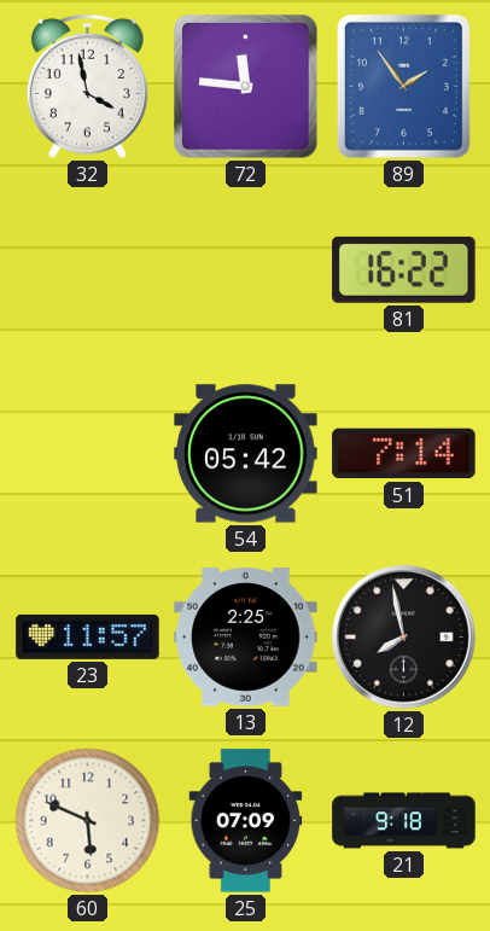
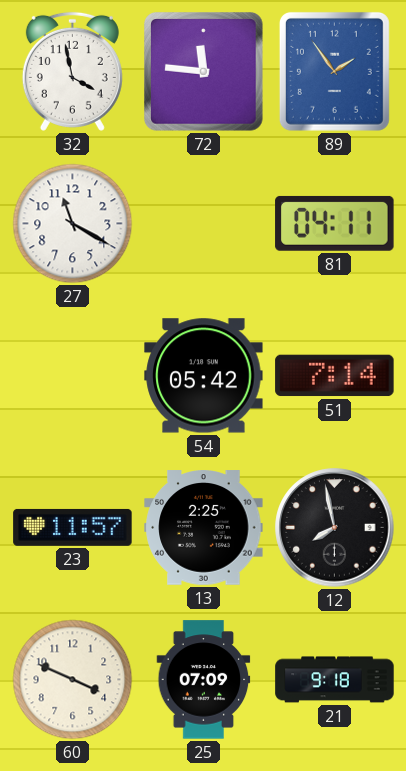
27: none -> 11:20 (73, 224)
81: 16:22 -> 04:11 (335, 223)
60: 5:49 -> 3:49 (73, 680)
